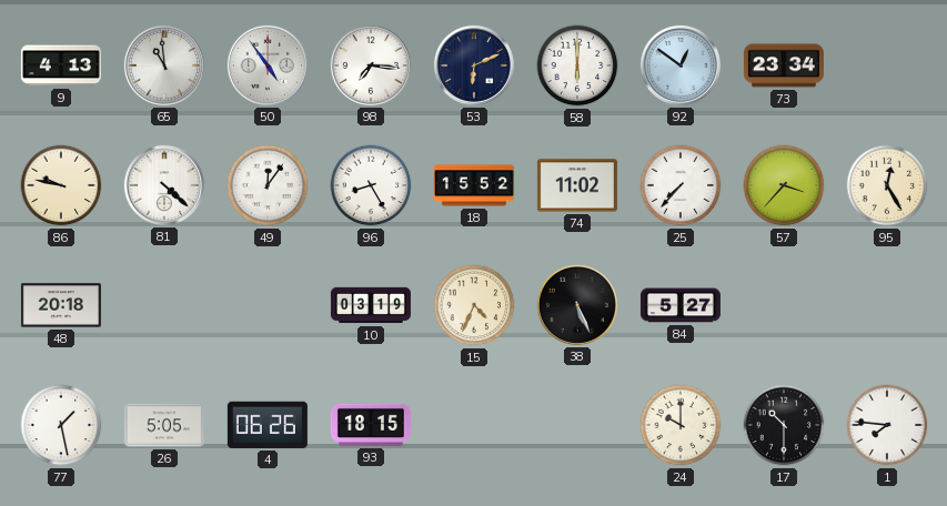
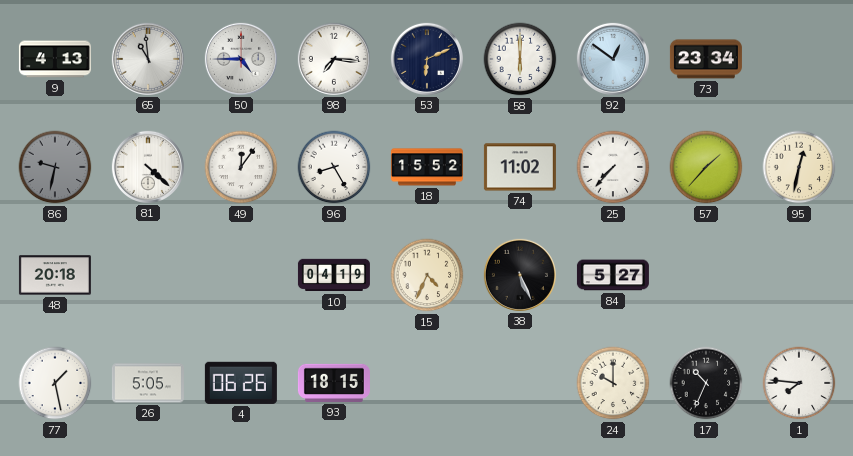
50: 4:54 -> 4:45 (241, 59)
86: 9:47 -> 9:32 (55, 167)
86 dial: cream -> grey (55, 167)
57: 3:37 -> 1:37 (706, 167)
95: 12:25 -> 12:32 (799, 167)
10: 03:19 -> 04:19 (334, 275)
17: 10:30 -> 10:34 (706, 383)
